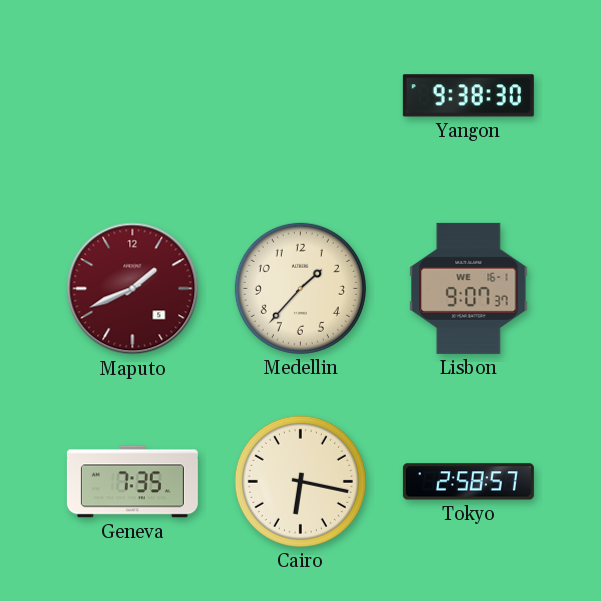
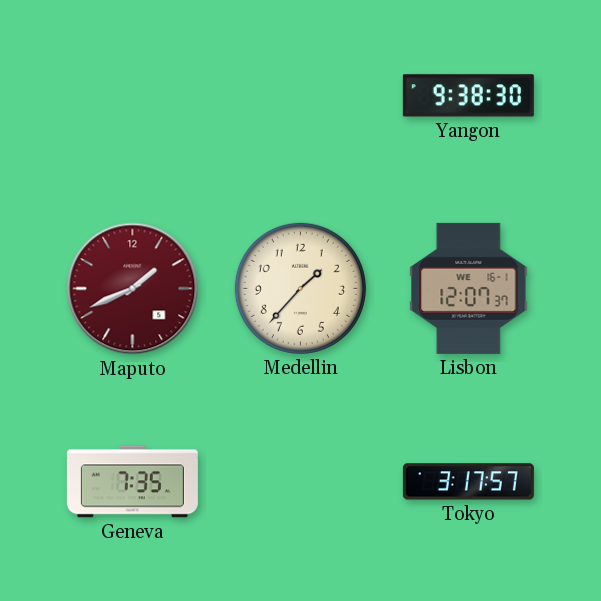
Lisbon: 9:07 -> 12:07 (469, 288)
Cairo: 6:17 -> none (300, 481)
Tokyo: 2:58 -> 3:17 (468, 482)
